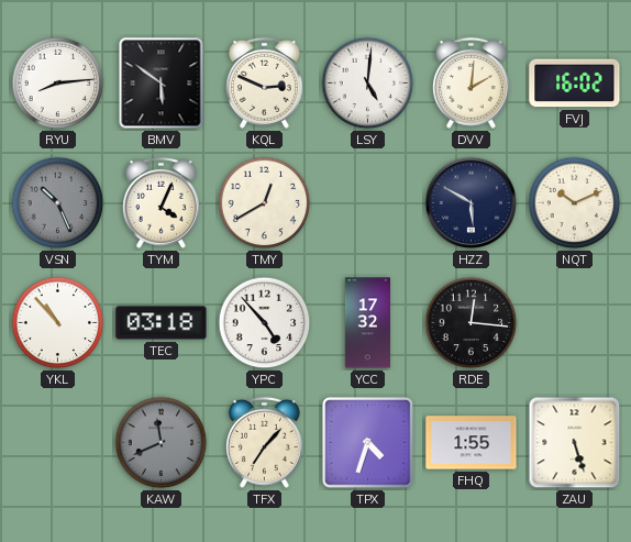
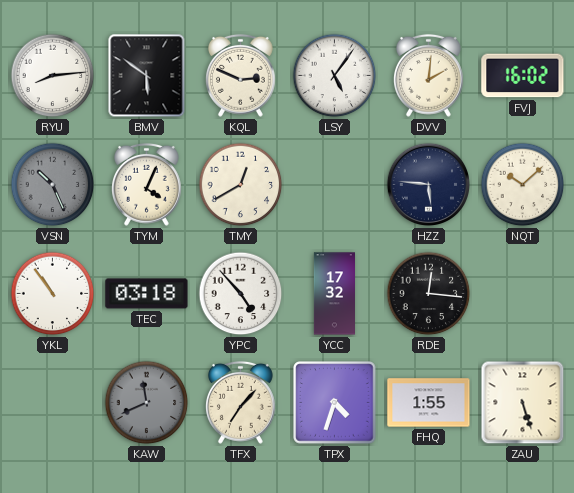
LSY: 5:01 -> 5:06 (335, 76)
HZZ: 5:50 -> 5:46 (429, 185)
NQT: 10:11 -> 10:08 (523, 185)
YKL: 10:53 -> 10:54 (53, 294)
